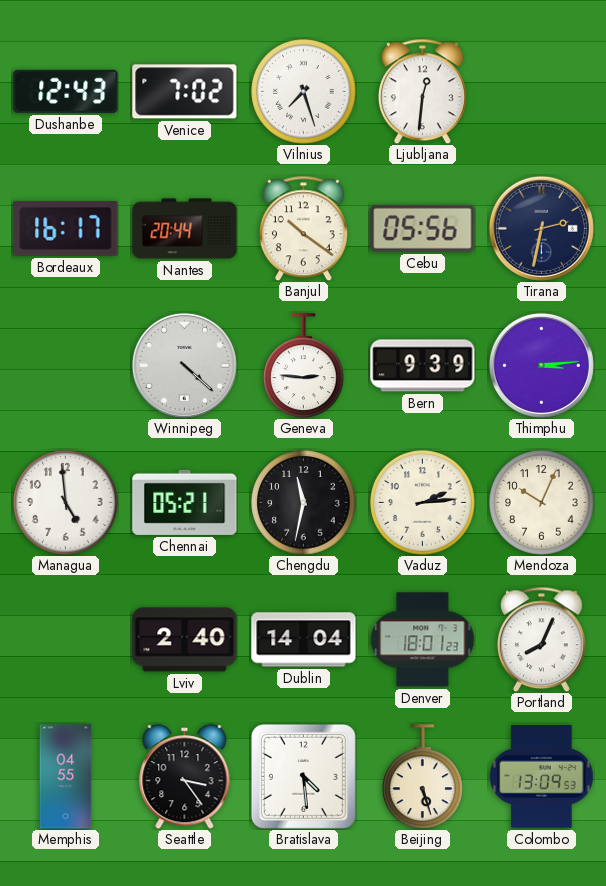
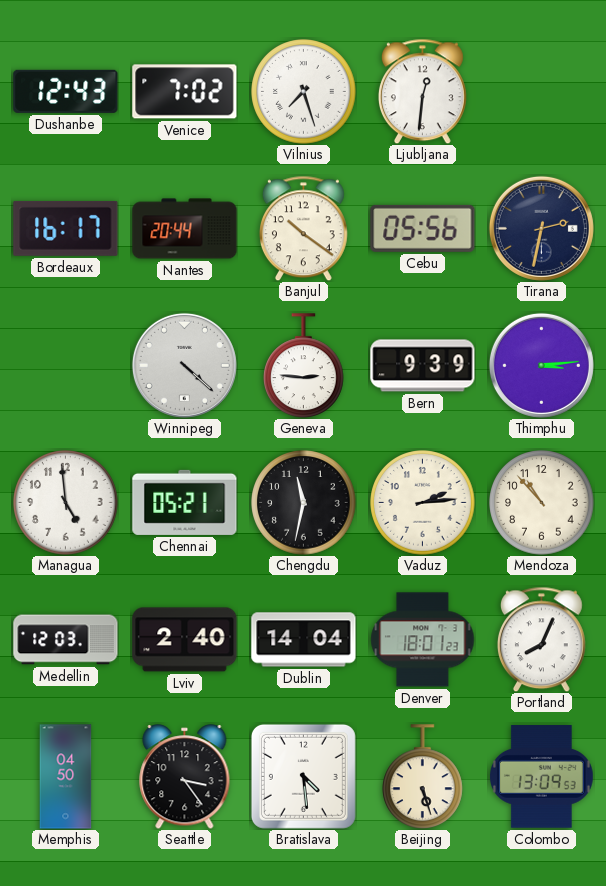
Mendoza: 10:04 -> 10:53 (542, 503)
Medellin: none -> 12:03 (66, 640)
Memphis: 04:55 -> 04:50 (66, 777)
